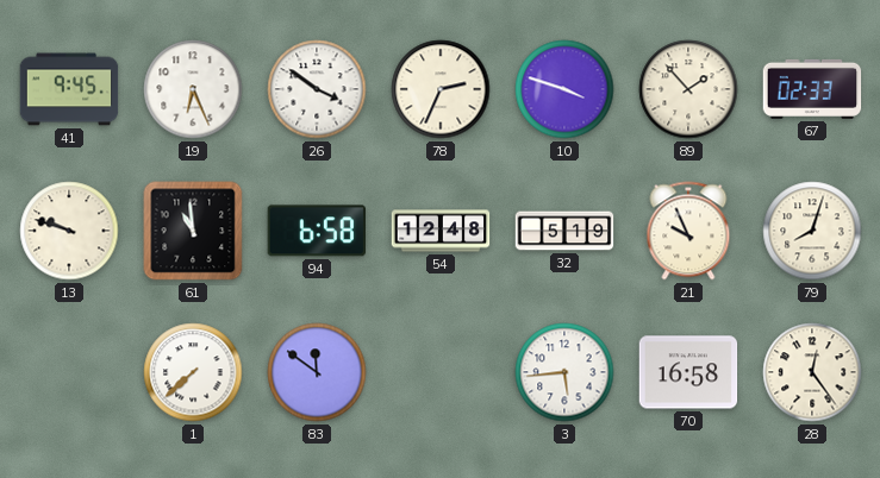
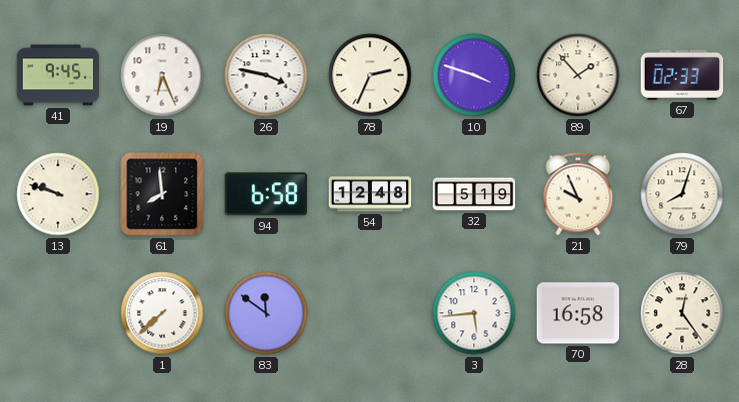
26: 3:51 -> 3:47 (266, 75)
61: 10:59 -> 7:59 (162, 194)
